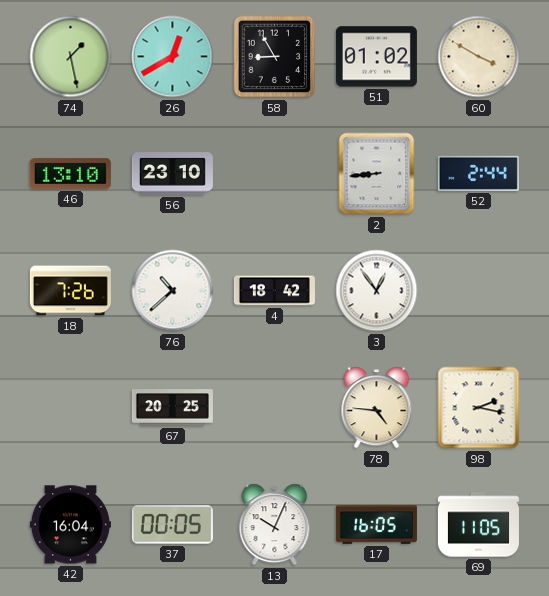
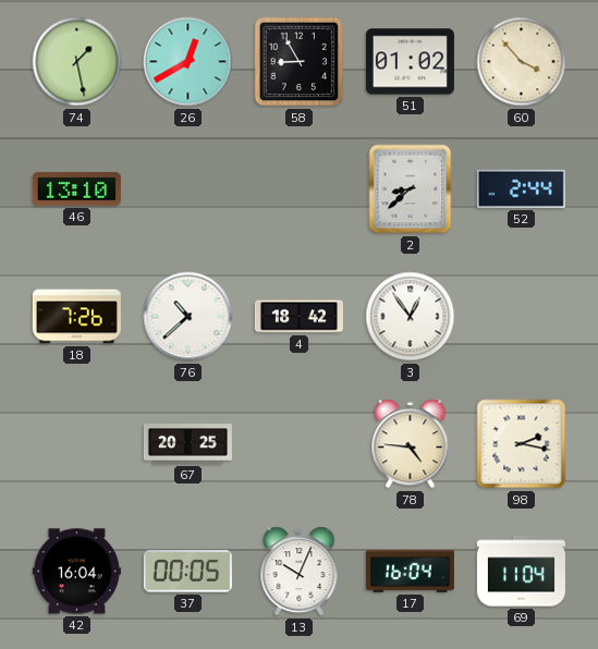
60: 3:50 -> 3:53 (522, 62)
56: 23:10 -> none (172, 174)
2: 8:44 -> 8:38 (411, 189)
17: 16:05 -> 16:04 (410, 572)
69: 11:05 -> 11:04 (521, 572)
